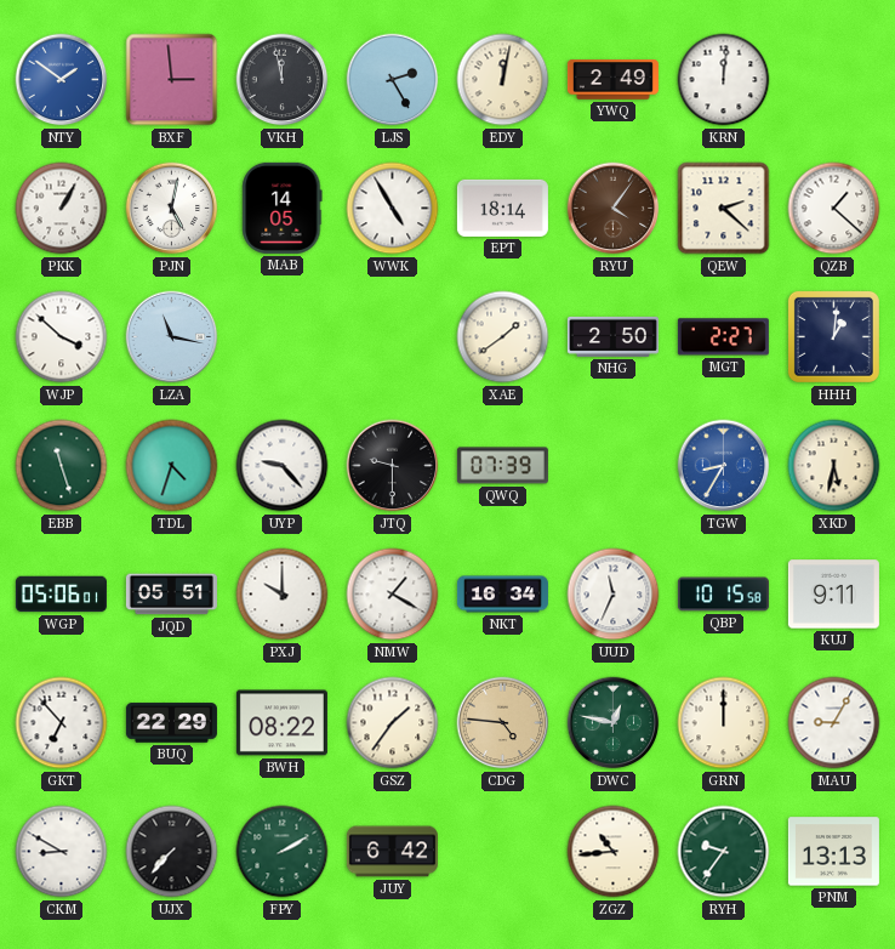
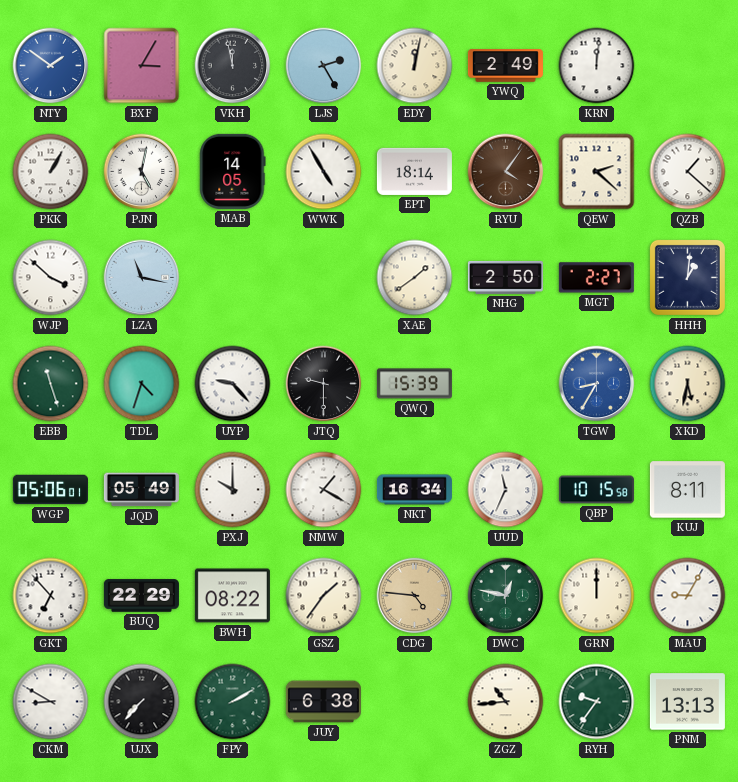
BXF: 2:59 -> 3:05 (142, 66)
QWQ: 07:39 -> 15:39 (414, 384)
JQD: 05:51 -> 05:49 (141, 490)
KUJ: 9:11 -> 8:11 (687, 490)
JUY: 6:42 -> 6:38 (323, 702)
